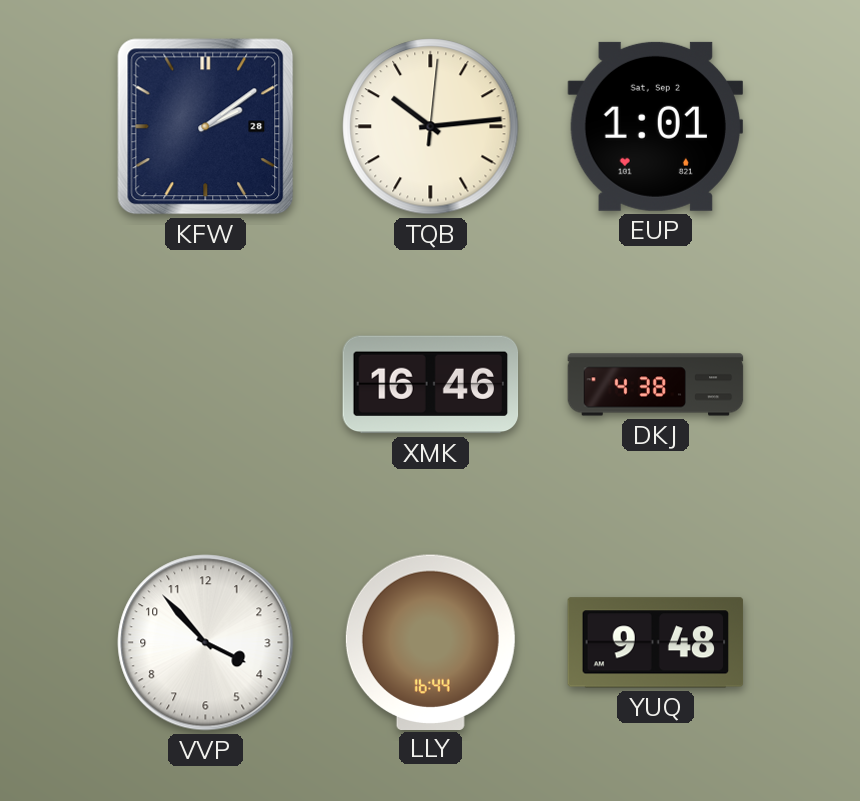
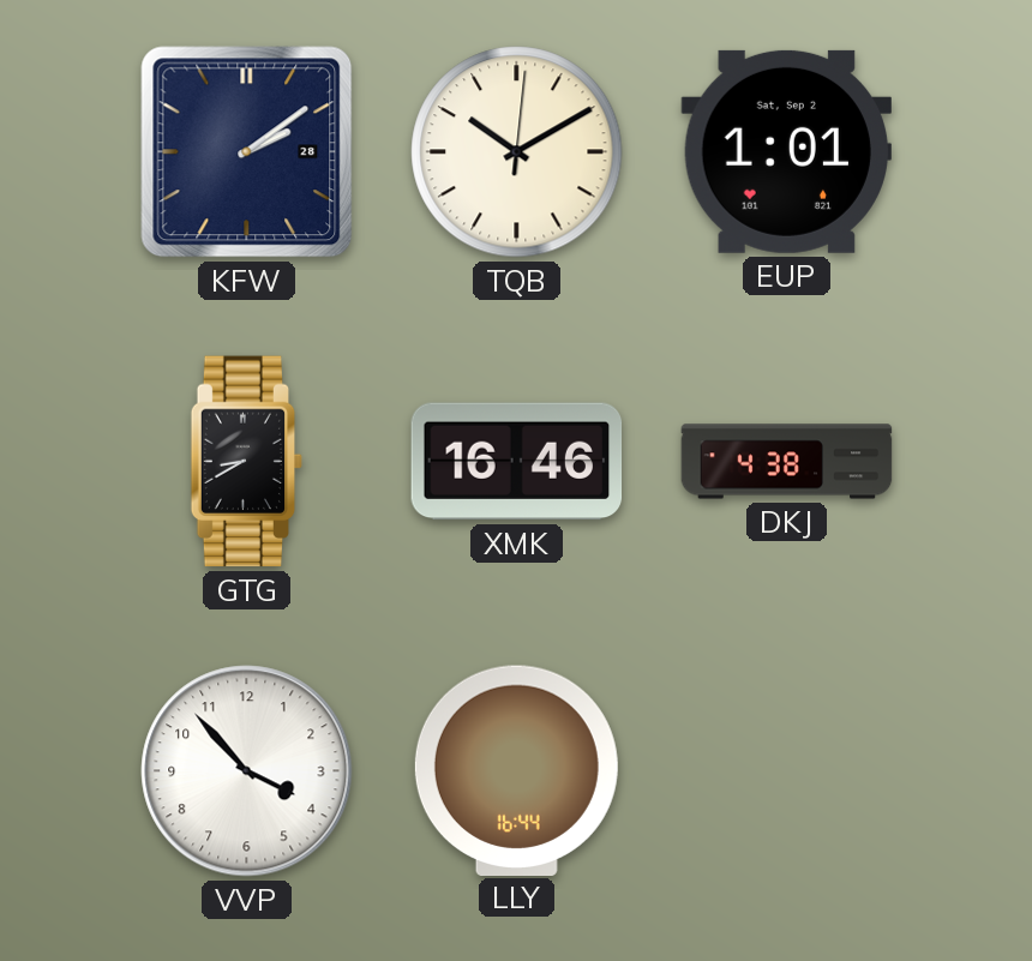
TQB: 10:14 -> 10:10 (517, 152)
GTG: none -> 8:40 (247, 462)
YUQ: 9:48 -> none (656, 643)
